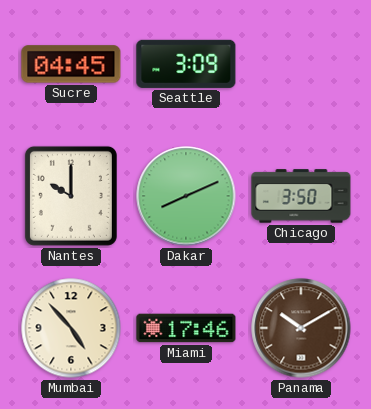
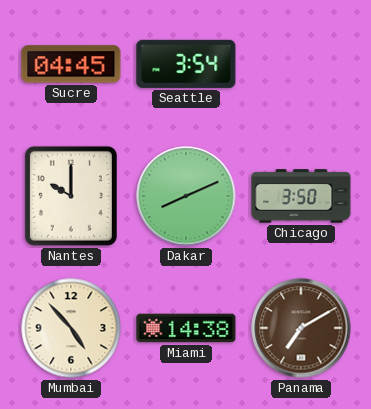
Seattle: 3:09 -> 3:54 (186, 64)
Miami: 17:46 -> 14:38 (186, 328)
Panama: 10:10 -> 7:10 (301, 328)
